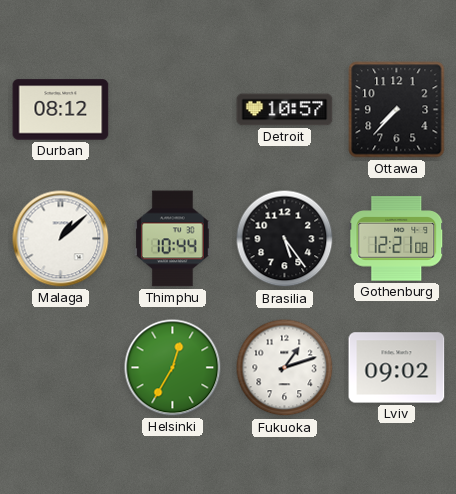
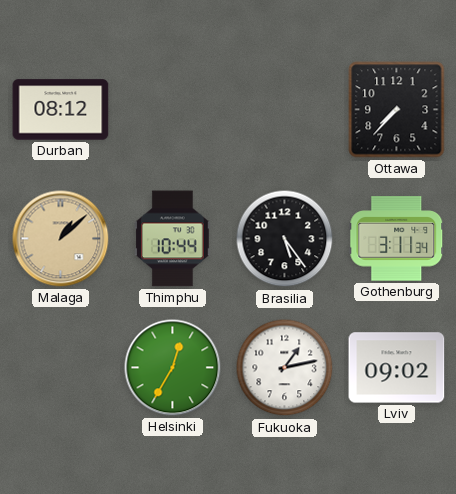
Detroit: 10:57 -> none (285, 110)
Malaga dial: white -> champagne (61, 239)
Gothenburg: 12:21 -> 3:11 (397, 239)
Fukuoka: 1:12 -> 1:13 (285, 368)
